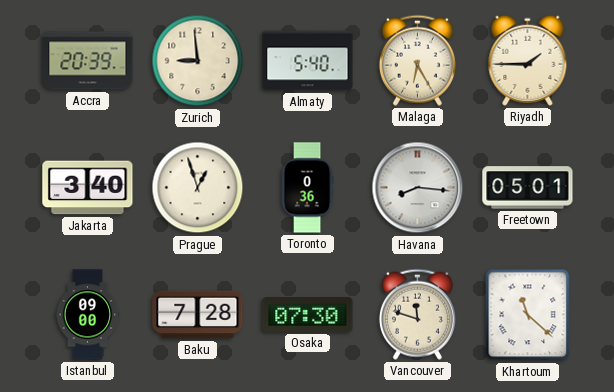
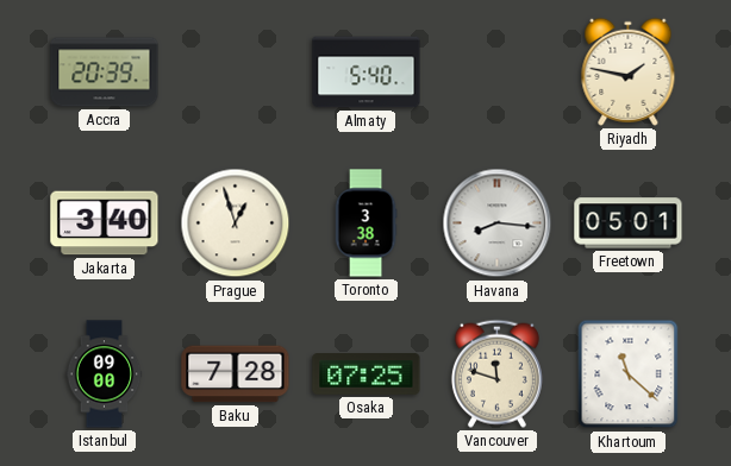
Zurich: 8:59 -> none (198, 61)
Malaga: 6:25 -> none (417, 60)
Riyadh: 1:45 -> 1:47 (629, 71)
Toronto: 0:36 -> 3:38 (365, 223)
Osaka: 07:30 -> 07:25 (367, 374)
